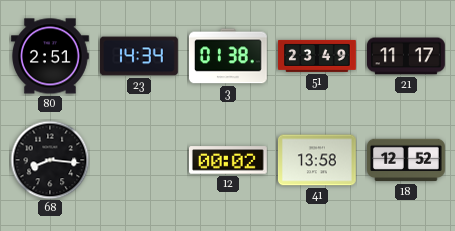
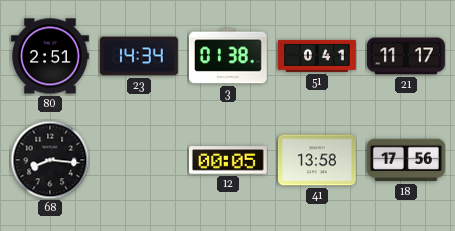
51: 23:49 -> 0:41 (318, 56)
12: 00:02 -> 00:05 (228, 160)
18: 12:52 -> 17:56 (407, 160)
